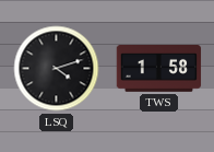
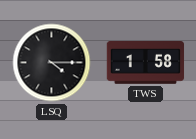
LSQ: 4:12 -> 4:15 (52, 63)
